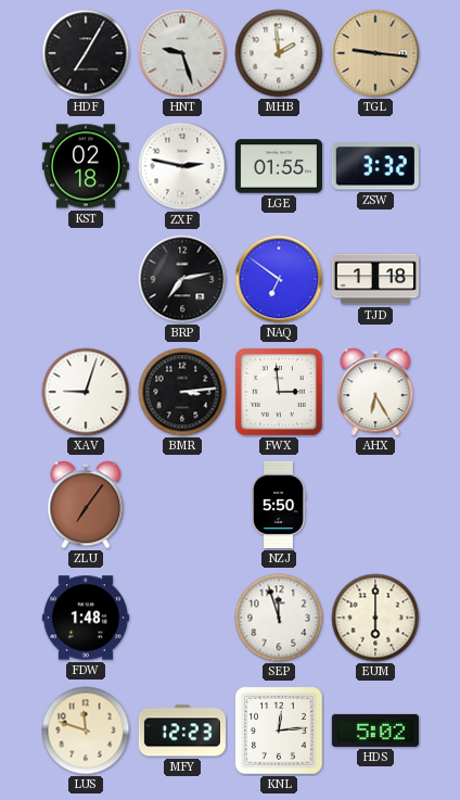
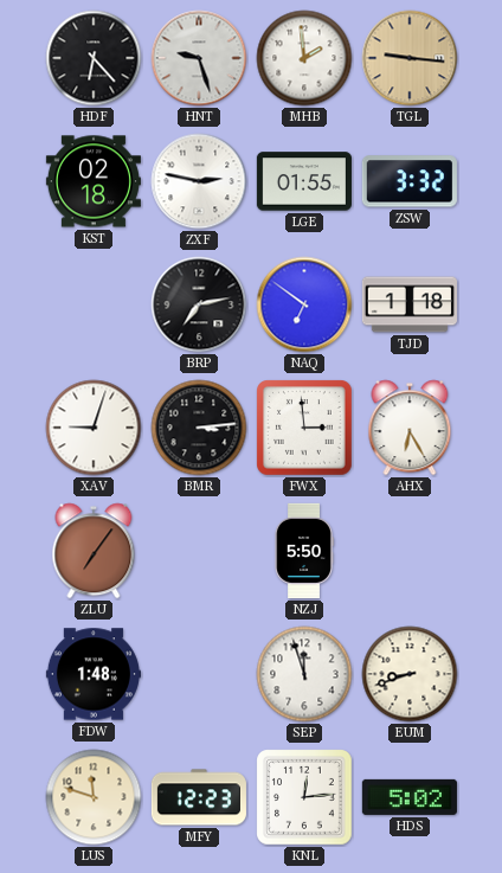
HDF: 7:05 -> 6:23 (94, 58)
EUM: 6:00 -> 8:42 (410, 674)
